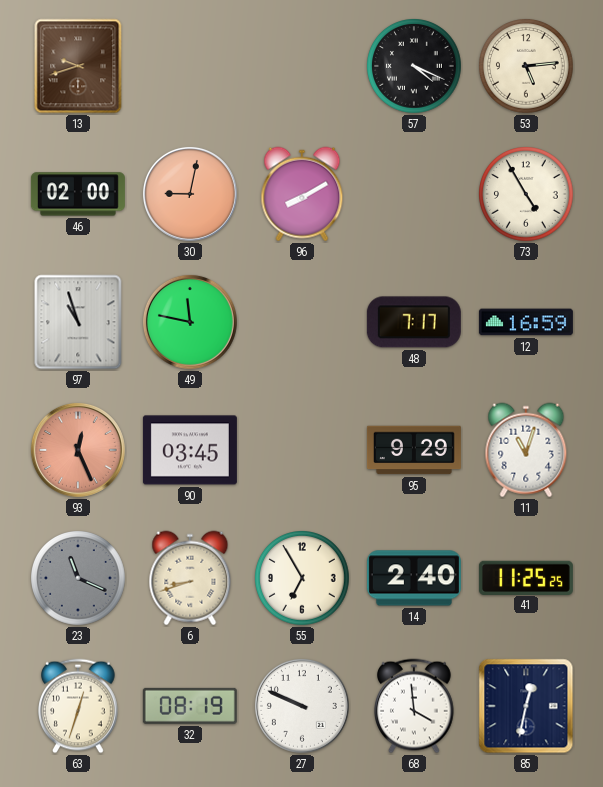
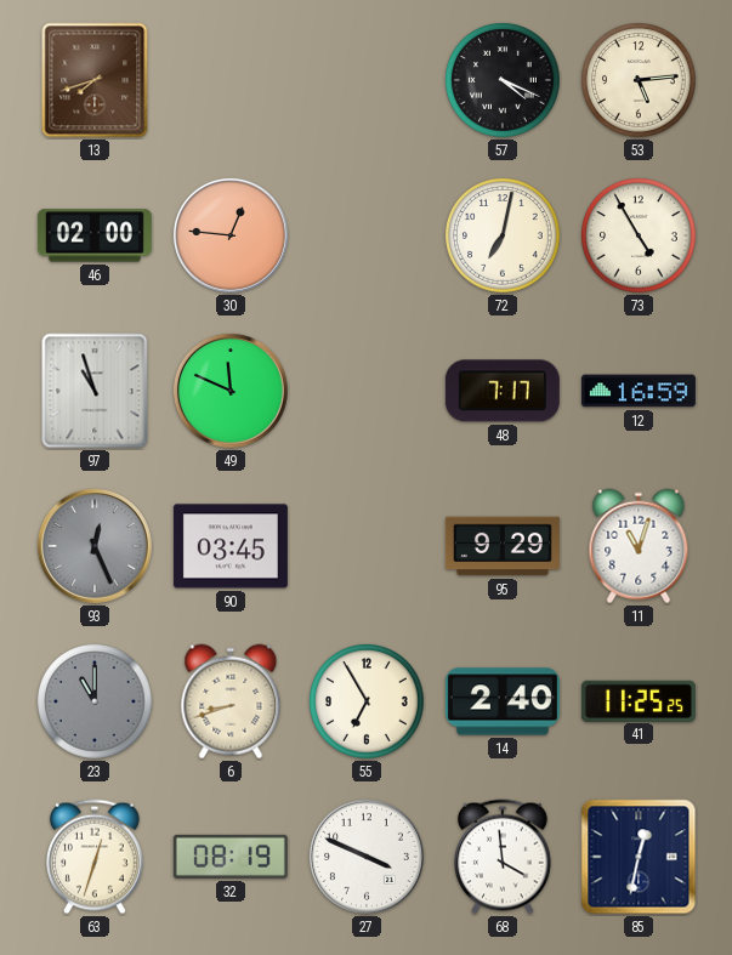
13: 9:42 -> 7:42 (95, 80)
30: 9:02 -> 12:46 (231, 235)
96: 8:10 -> none (302, 194)
72: none -> 7:02 (504, 237)
49: 11:47 -> 11:49 (231, 391)
93 dial: salmon -> grey (95, 546)
23: 11:19 -> 11:00 (96, 703)
27: 9:49 -> 3:49 (367, 857)
